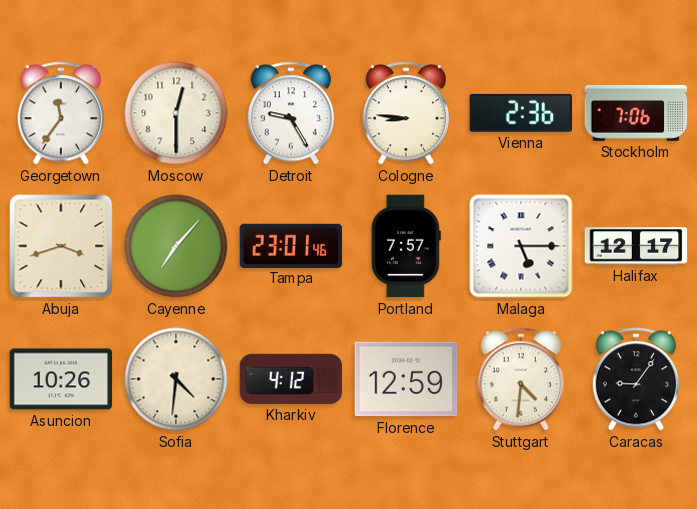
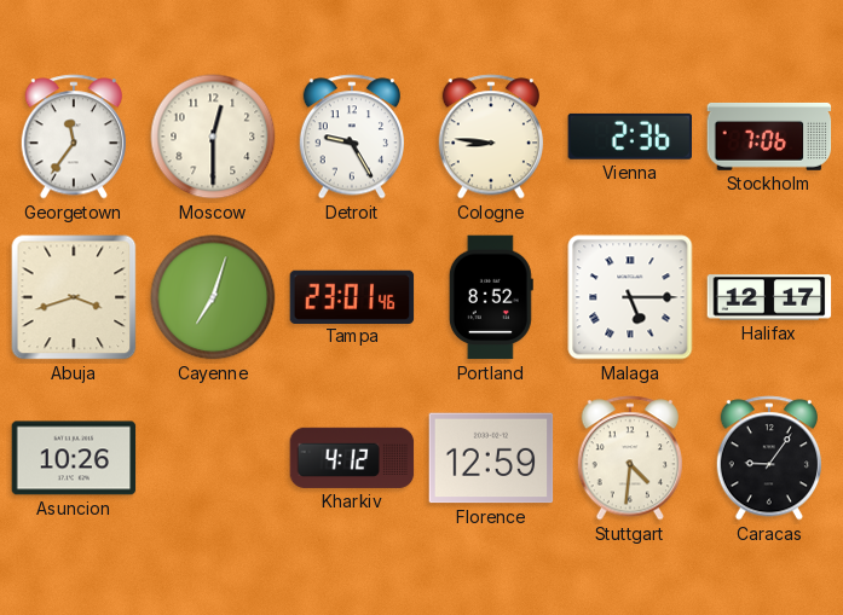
Cayenne: 7:07 -> 7:03 (213, 297)
Portland: 7:57 -> 8:52 (491, 297)
Sofia: 4:31 -> none (176, 379)
